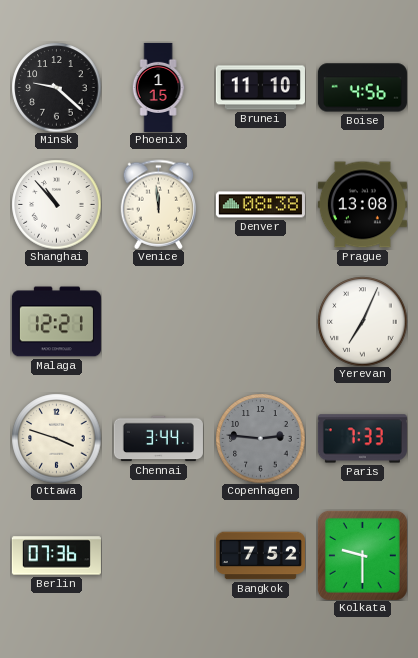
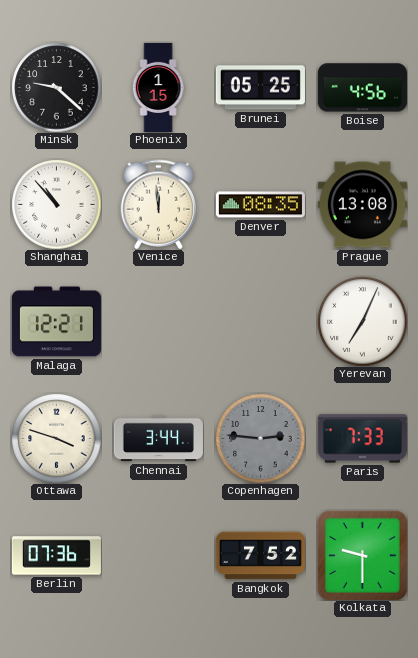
Brunei: 11:10 -> 05:25 (260, 88)
Denver: 08:38 -> 08:35 (260, 205)
